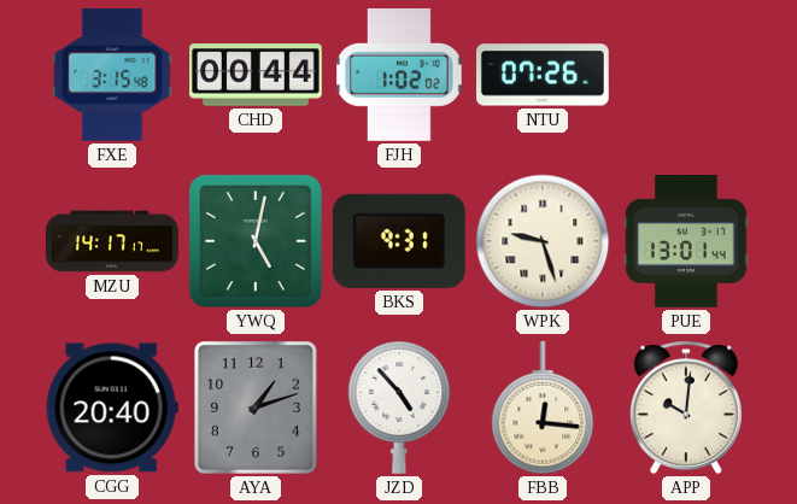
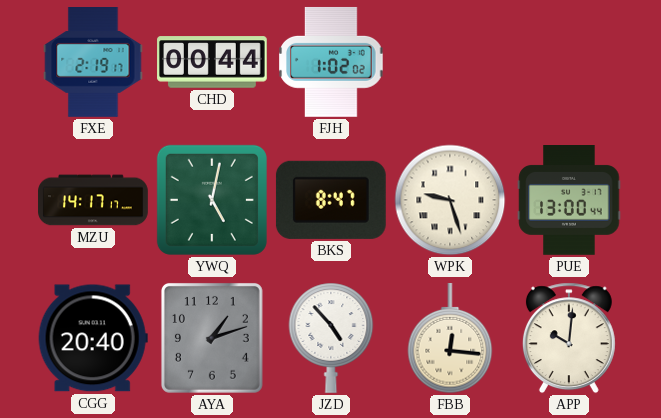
FXE: 3:15 -> 2:19 (93, 63)
NTU: 07:26 -> none (544, 75)
BKS: 9:31 -> 8:47 (331, 200)
PUE: 13:01 -> 13:00 (569, 201)
